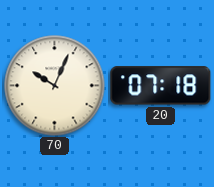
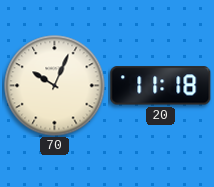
20: 07:18 -> 11:18 (161, 86)
